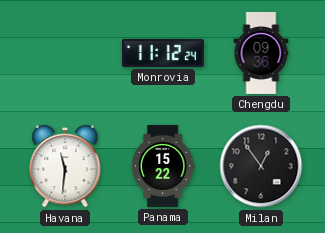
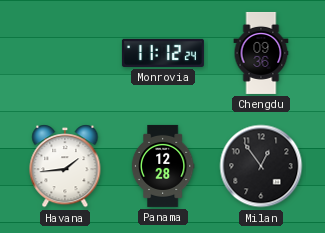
Havana: 11:31 -> 1:44 (65, 166)
Panama: 15:22 -> 12:28 (163, 166)
